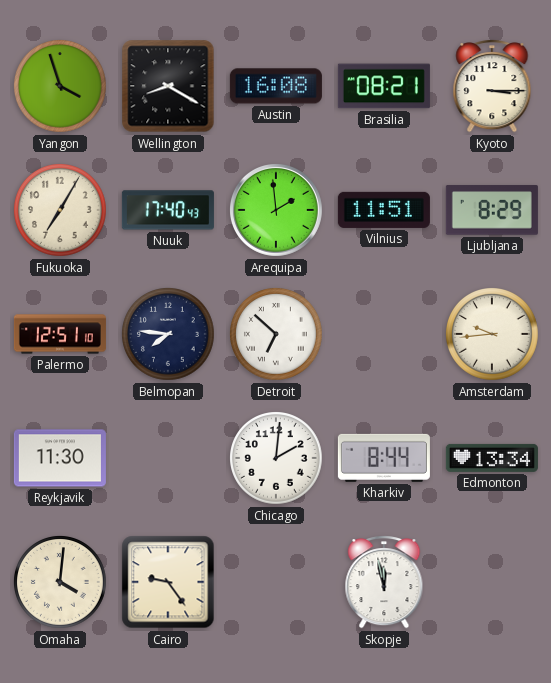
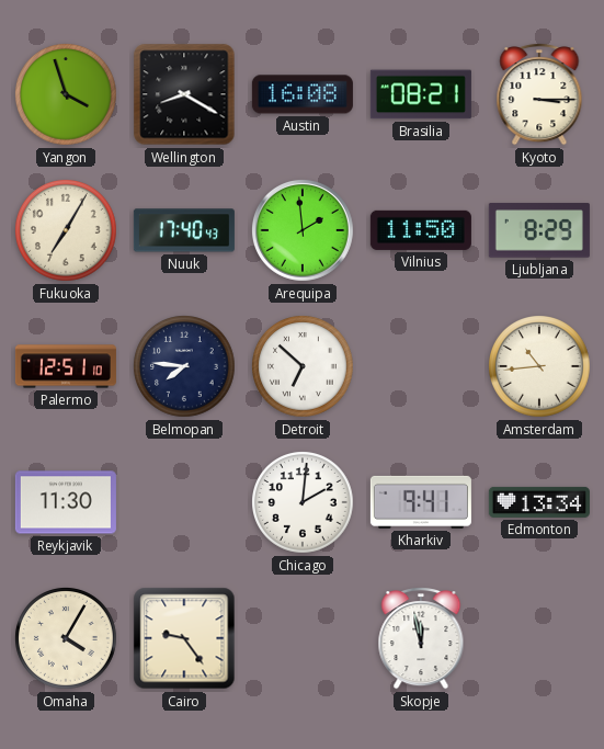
Vilnius: 11:51 -> 11:50 (421, 230)
Amsterdam: 9:44 -> 10:44 (539, 366)
Kharkiv: 8:44 -> 9:41 (421, 502)
Omaha: 4:01 -> 4:05 (66, 638)
